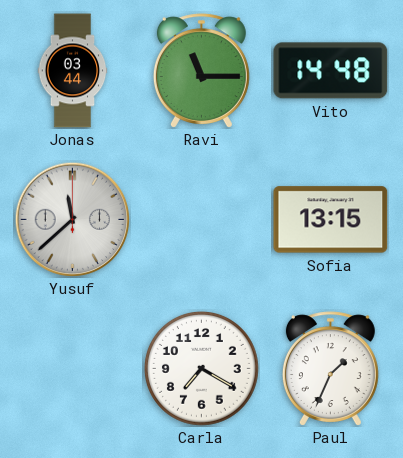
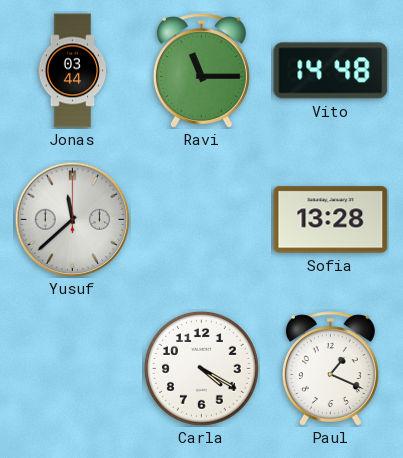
Sofia: 13:15 -> 13:28 (331, 220)
Carla: 7:20 -> 4:20 (202, 369)
Paul: 1:34 -> 1:19 (330, 369)
